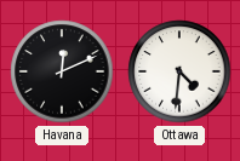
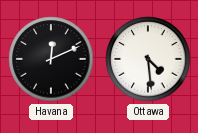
Ottawa: 4:31 -> 4:29 (148, 59)
